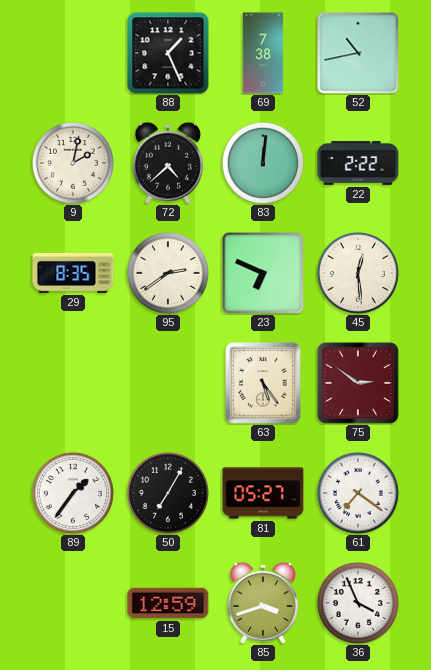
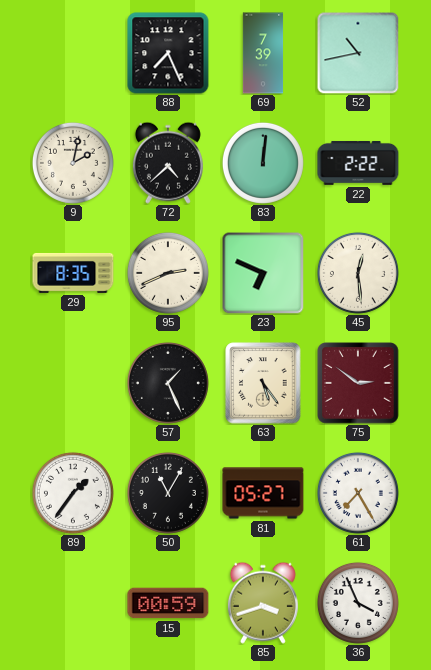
88: 1:26 -> 7:26 (168, 53)
69: 7:38 -> 7:39 (263, 53)
95: 2:39 -> 2:41 (168, 273)
57: none -> 1:26 (168, 383)
50: 7:05 -> 11:05 (168, 493)
61: 7:21 -> 7:25 (358, 493)
15: 12:59 -> 00:59 (168, 603)
